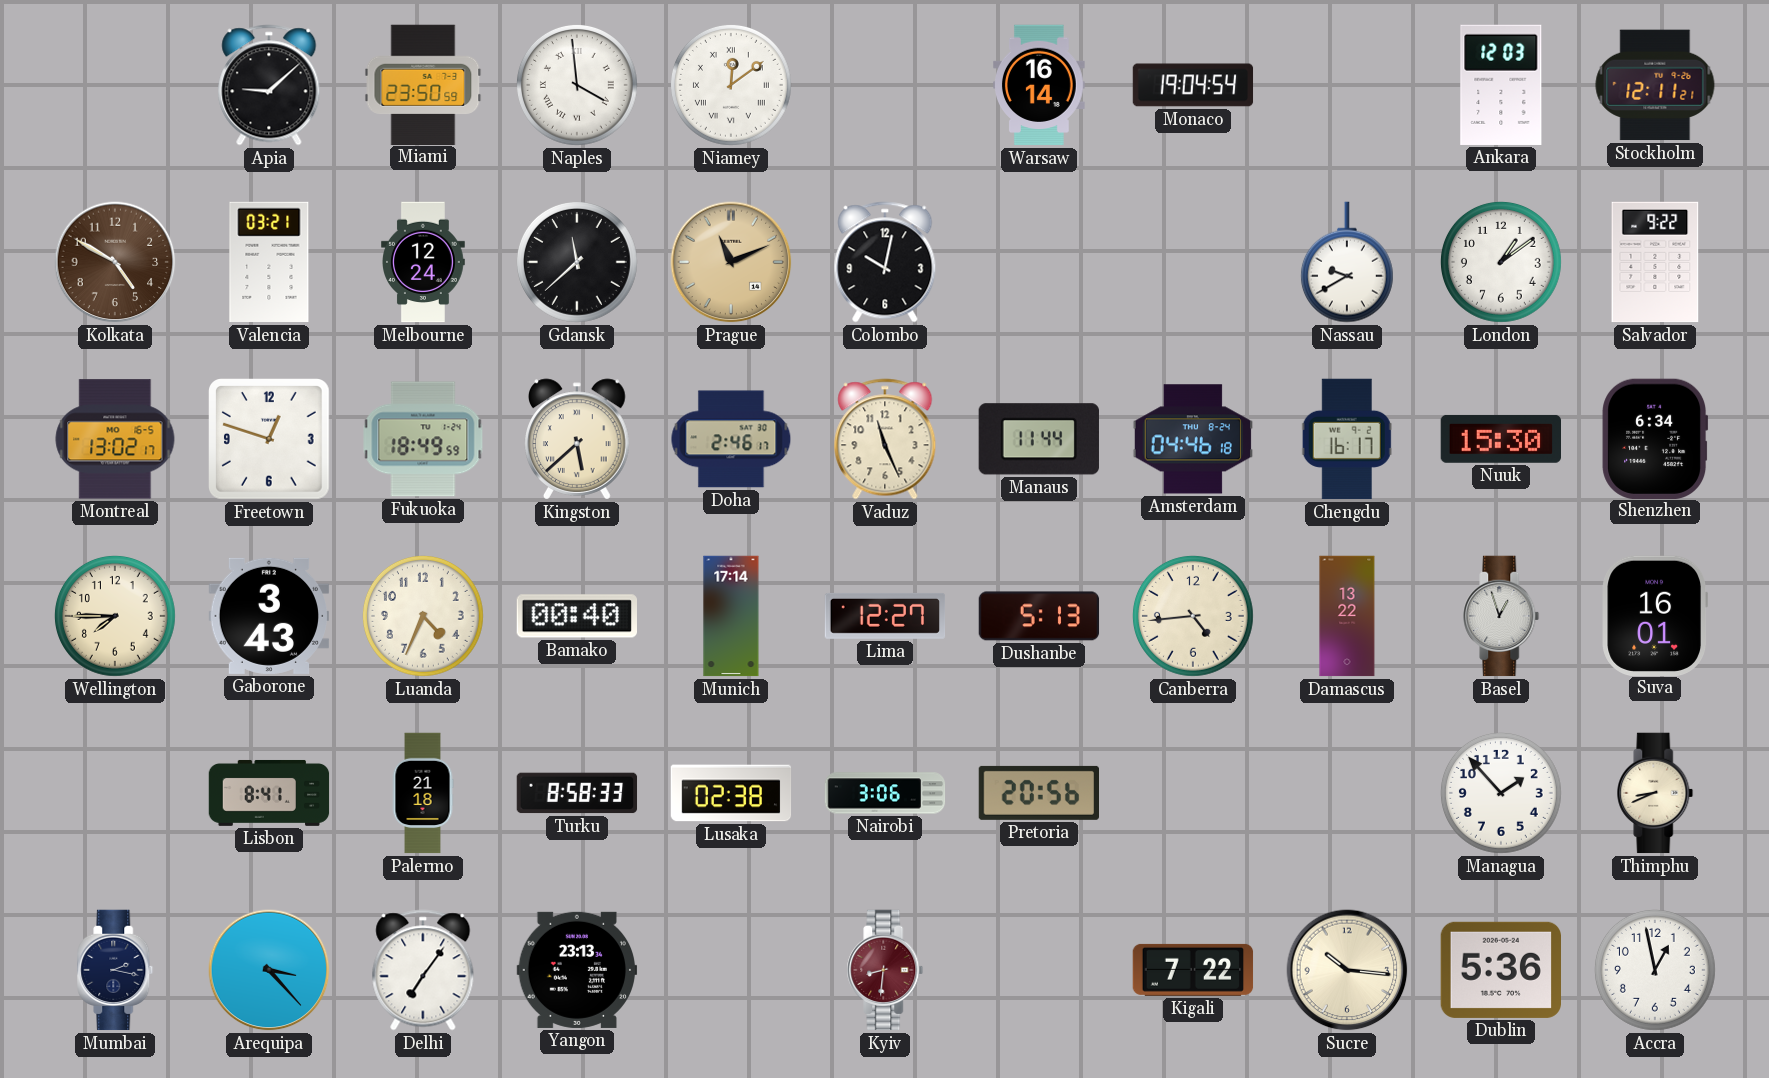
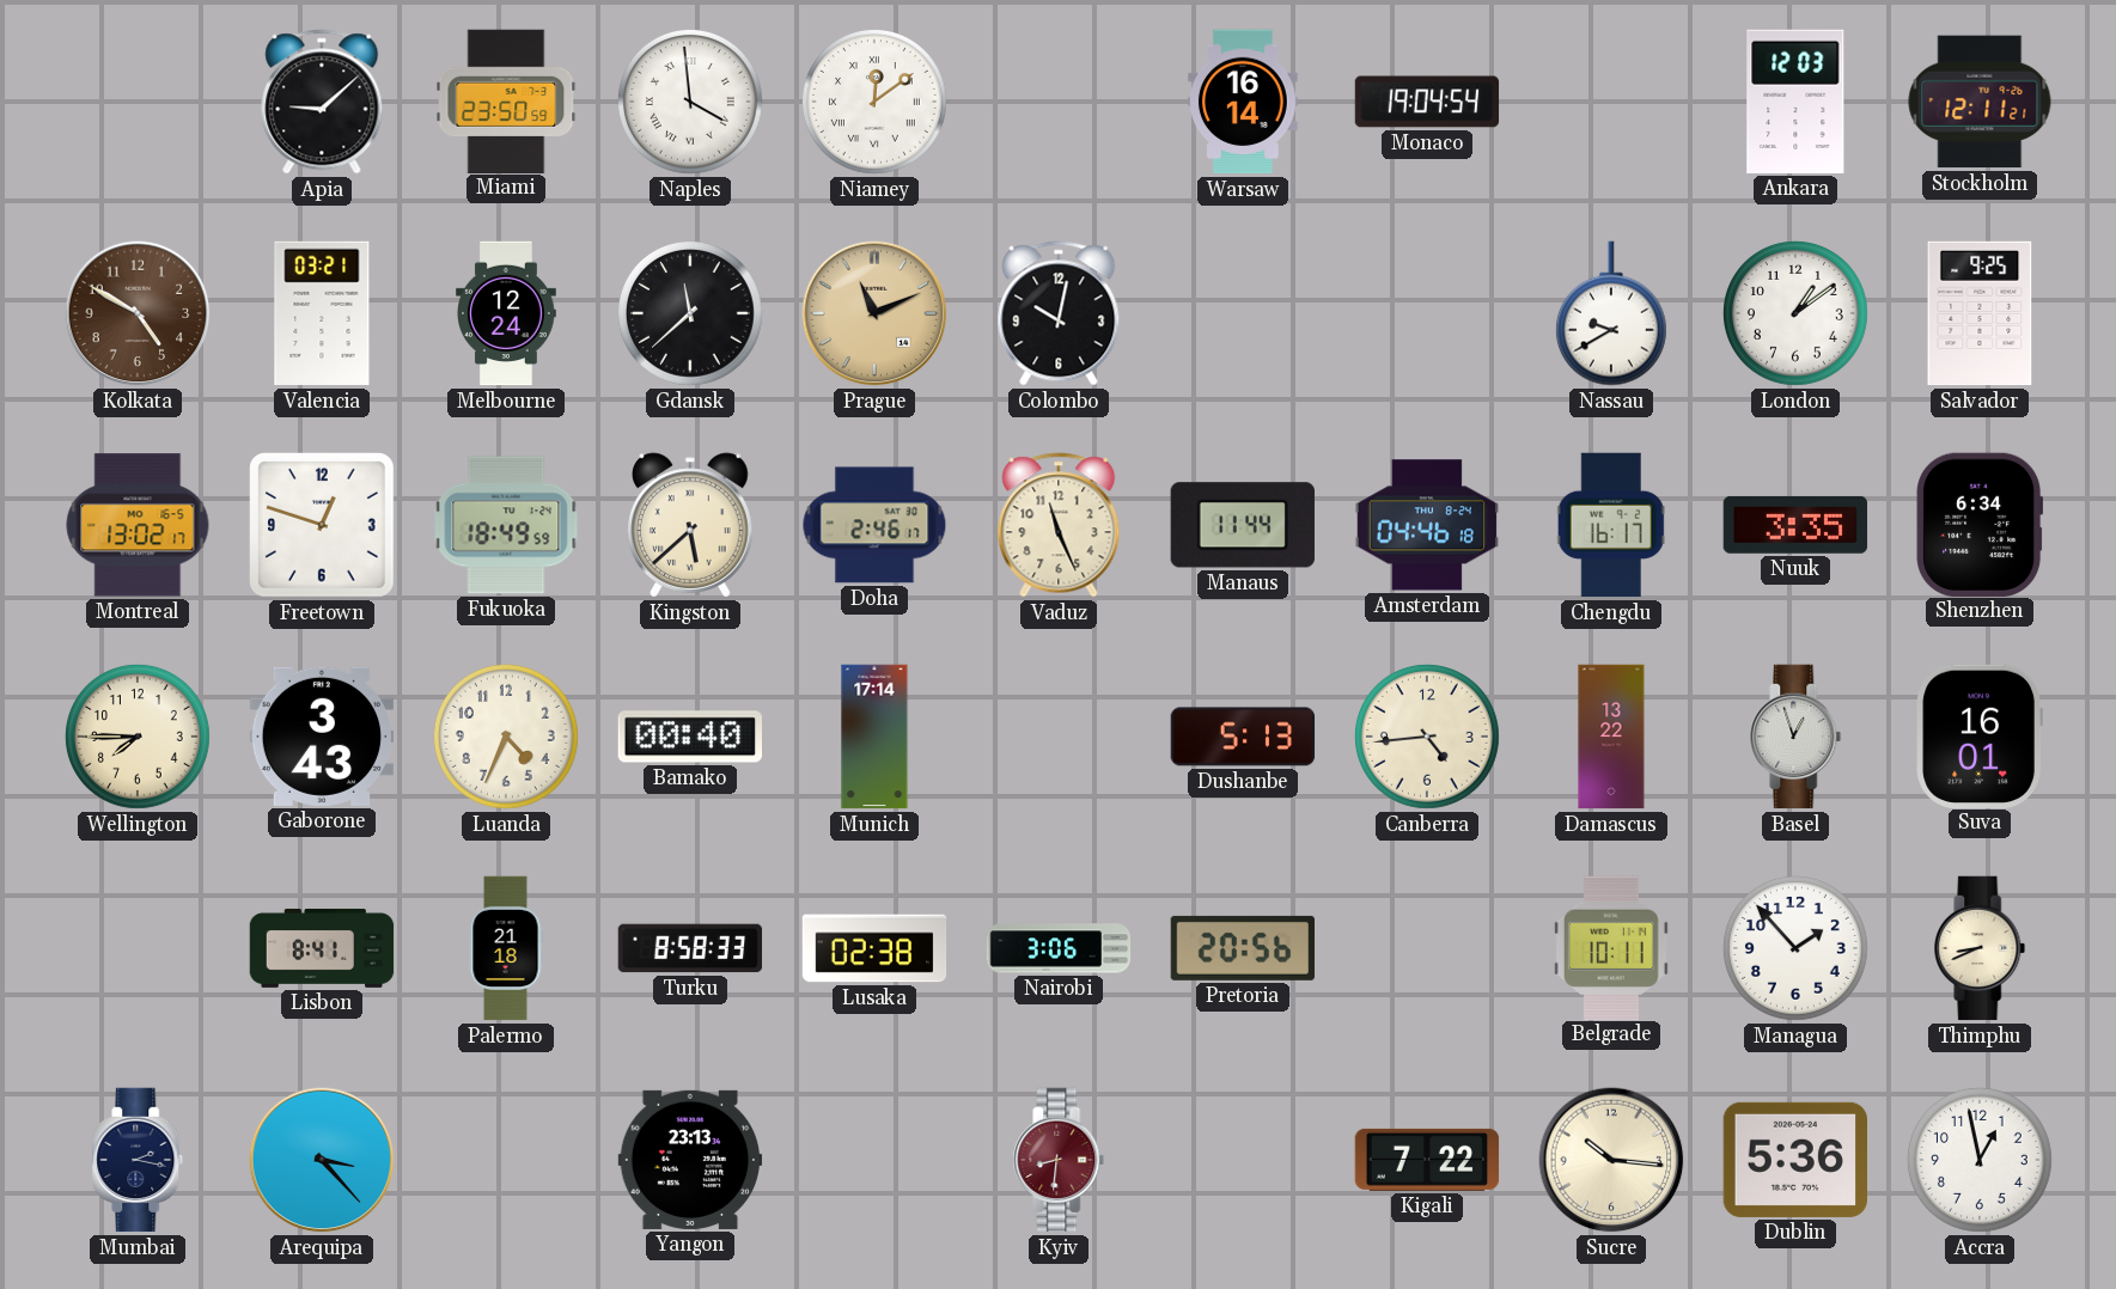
Salvador: 9:22 -> 9:25 (1980, 313)
Nuuk: 15:30 -> 3:35 (1794, 525)
Lima: 12:27 -> none (885, 616)
Belgrade: none -> 10:11 (1611, 947)
Delhi: 7:06 -> none (423, 970)
